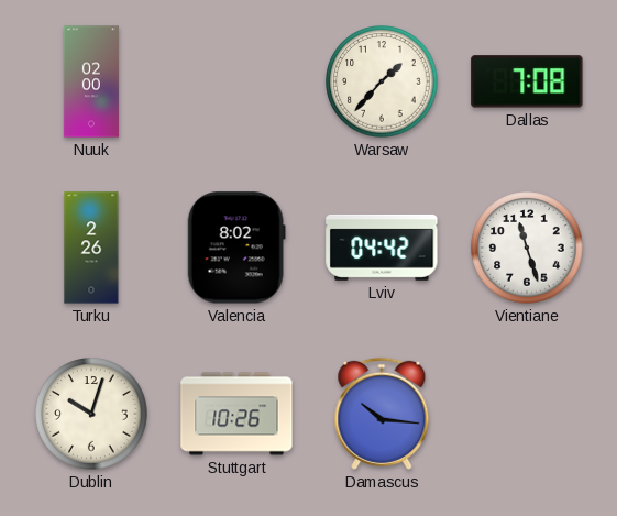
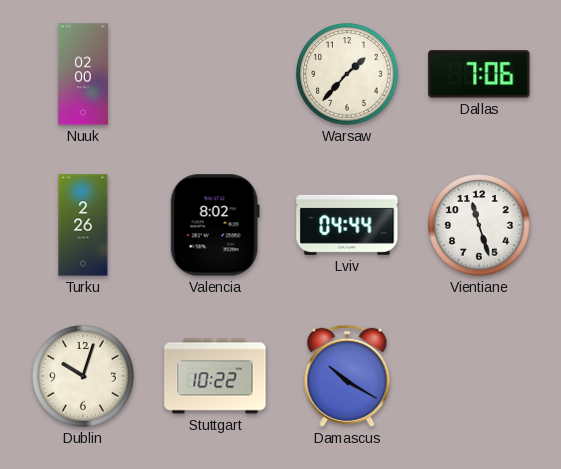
Dallas: 7:08 -> 7:06 (479, 74)
Lviv: 04:42 -> 04:44 (347, 225)
Stuttgart: 10:26 -> 10:22 (215, 376)
Damascus: 10:16 -> 10:20 (347, 376)
